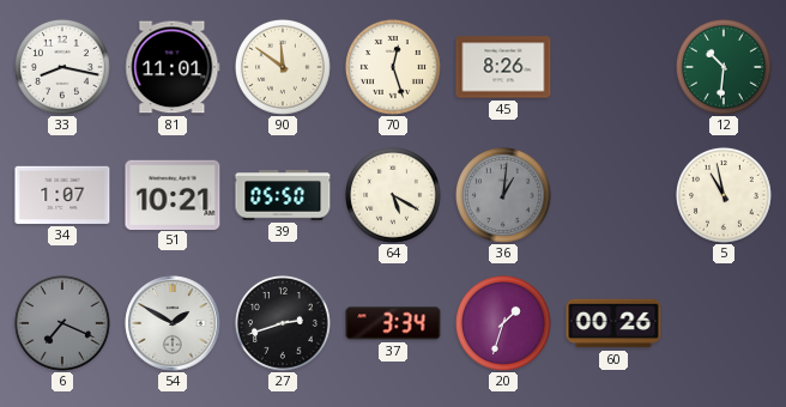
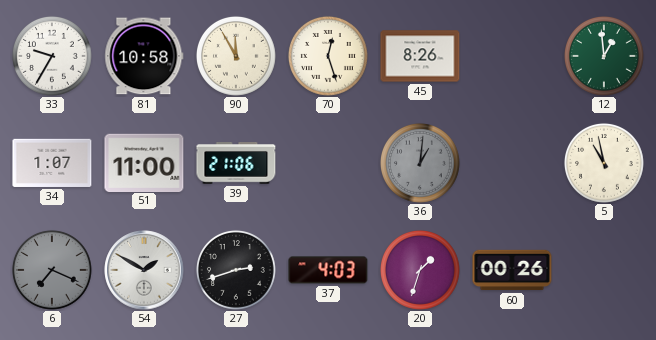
33: 8:17 -> 9:35 (52, 56)
81: 11:01 -> 10:58 (144, 56)
90: 11:51 -> 11:55 (236, 56)
12: 10:31 -> 12:59 (604, 56)
51: 10:21 -> 11:00 (144, 162)
39: 05:50 -> 21:06 (236, 164)
64: 5:20 -> none (393, 195)
37: 3:34 -> 4:03 (328, 270)
